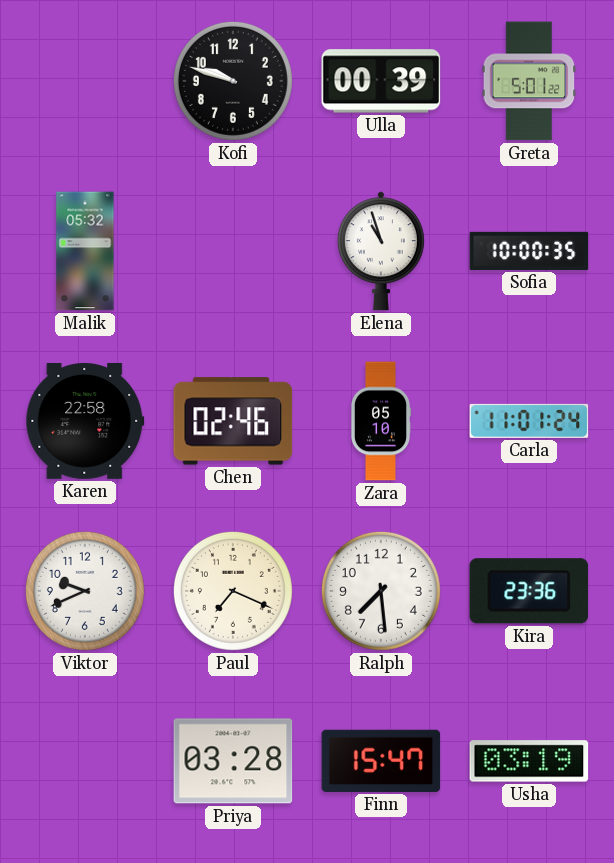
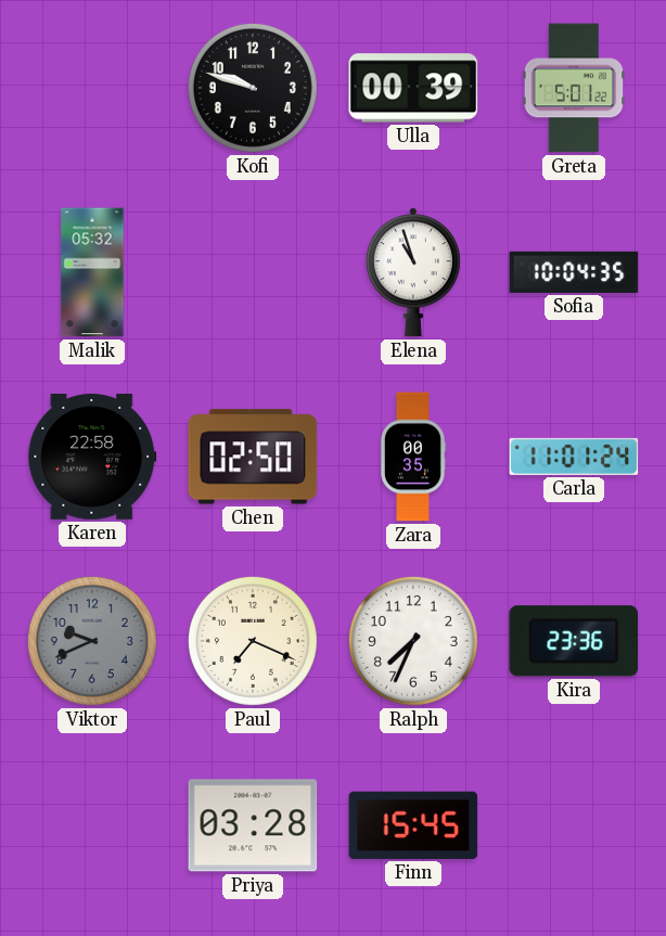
Sofia: 10:00 -> 10:04 (574, 272)
Chen: 02:46 -> 02:50 (253, 457)
Zara: 05:10 -> 00:35 (413, 457)
Viktor dial: white -> grey (92, 641)
Ralph: 7:29 -> 7:34 (413, 641)
Finn: 15:47 -> 15:45 (413, 825)
Usha: 03:19 -> none (529, 761)
